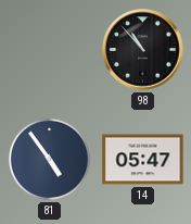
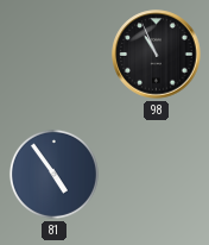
98: 10:53 -> 10:56 (157, 55)
14: 05:47 -> none (143, 160)
